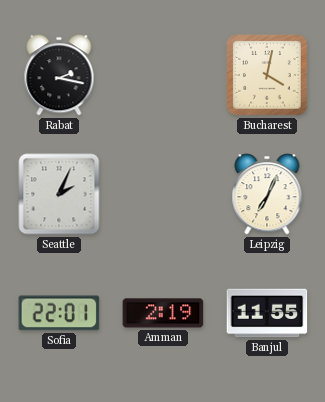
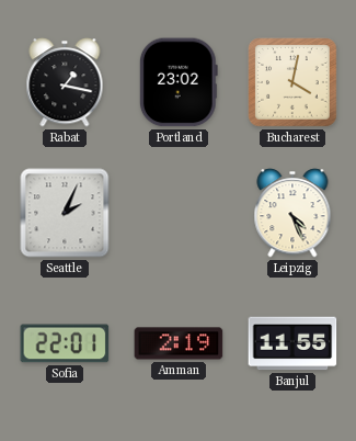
Rabat: 2:17 -> 1:17 (65, 82)
Portland: none -> 23:02 (179, 82)
Leipzig: 7:04 -> 4:26 (292, 213)
